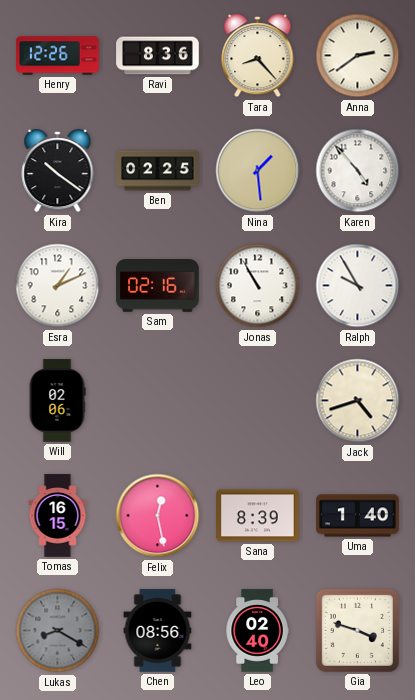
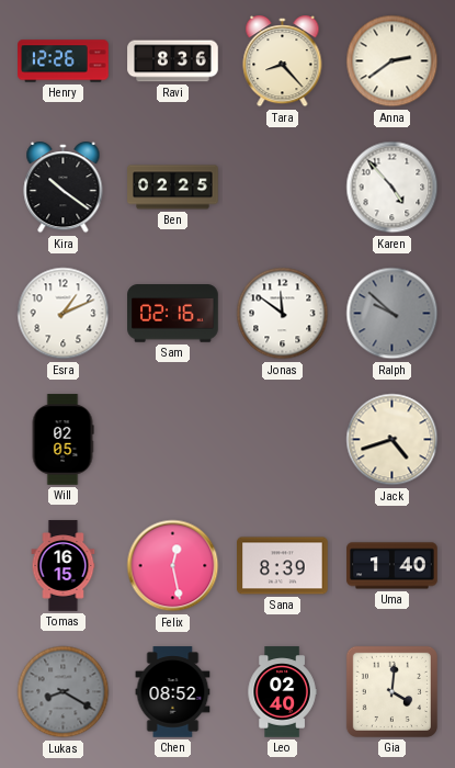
Nina: 1:29 -> none (258, 171)
Jonas: 10:55 -> 11:51 (283, 314)
Ralph: 9:55 -> 9:52 (393, 314)
Ralph dial: white -> grey (393, 314)
Will: 02:06 -> 02:05 (62, 440)
Chen: 08:56 -> 08:52 (173, 692)
Gia: 3:48 -> 4:01 (391, 691)
